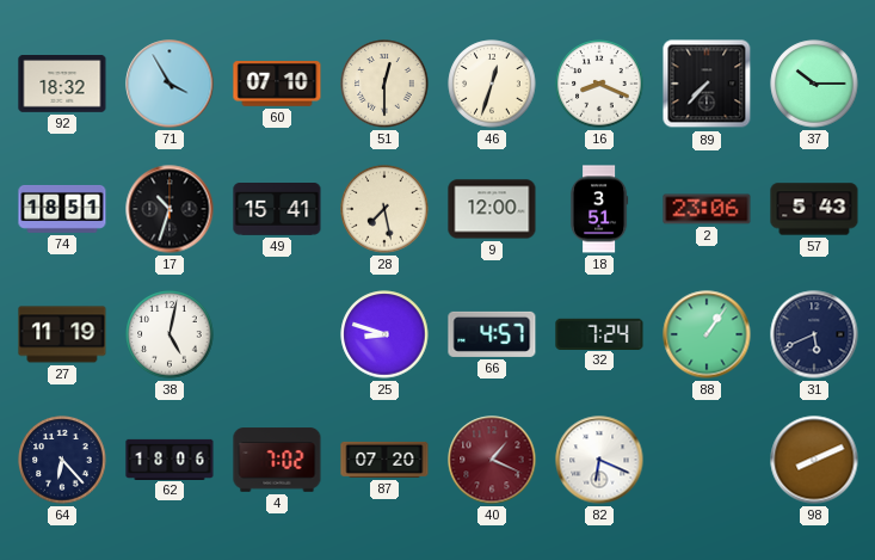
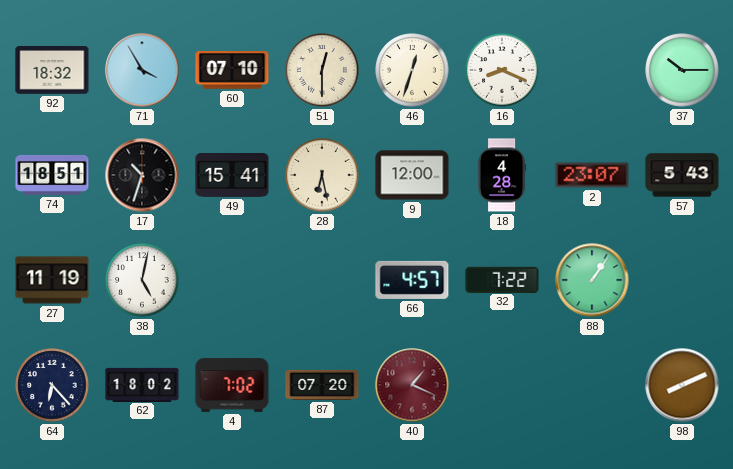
89: 7:37 -> none (707, 84)
28: 7:28 -> 6:28 (322, 175)
18: 3:51 -> 4:28 (502, 175)
2: 23:06 -> 23:07 (592, 175)
25: 8:48 -> none (384, 334)
32: 7:24 -> 7:22 (502, 279)
31: 5:41 -> none (814, 334)
62: 18:06 -> 18:02 (142, 384)
82: 6:19 -> none (599, 460)
